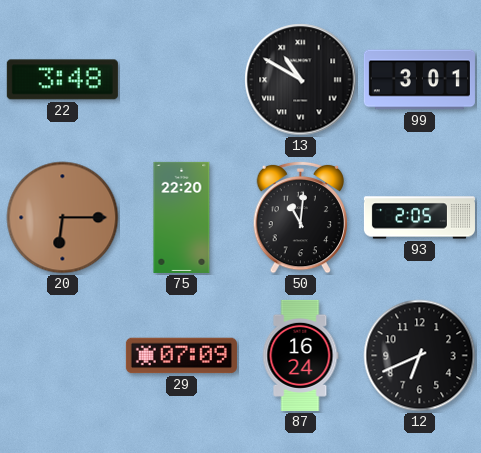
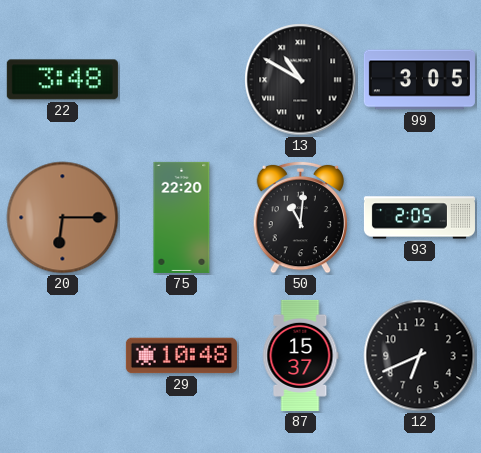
99: 3:01 -> 3:05 (419, 80)
29: 07:09 -> 10:48 (181, 356)
87: 16:24 -> 15:37 (301, 355)
